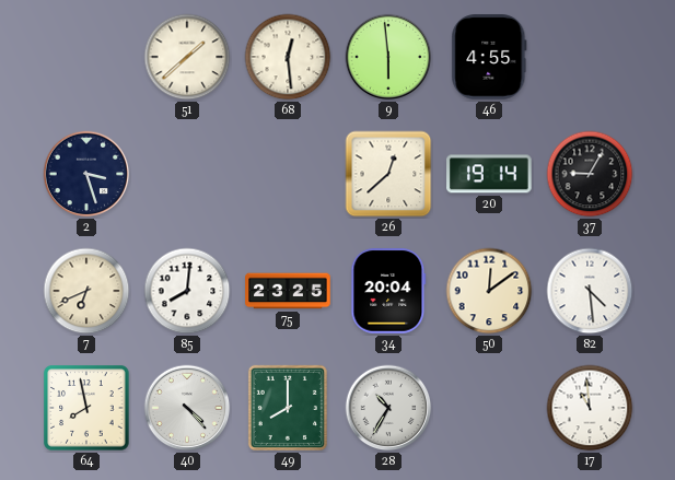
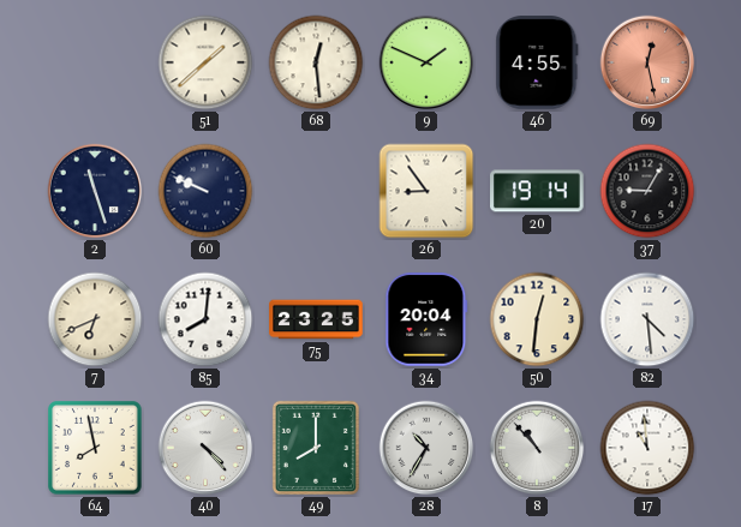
9: 5:59 -> 1:49 (426, 62)
69: none -> 12:28 (647, 62)
2: 3:27 -> 11:27 (95, 191)
60: none -> 9:49 (205, 191)
26: 12:38 -> 8:54 (426, 191)
50: 12:09 -> 12:31 (537, 319)
8: none -> 10:53 (537, 448)
